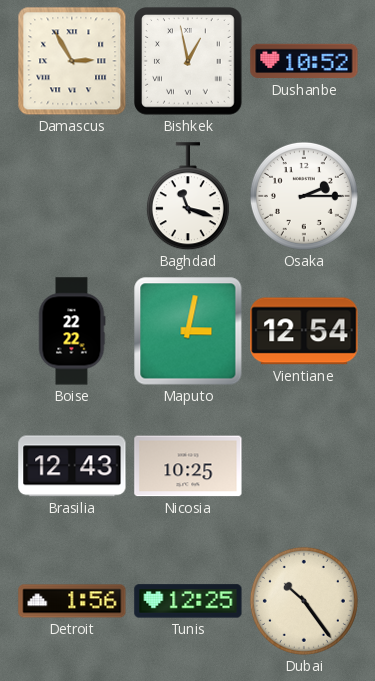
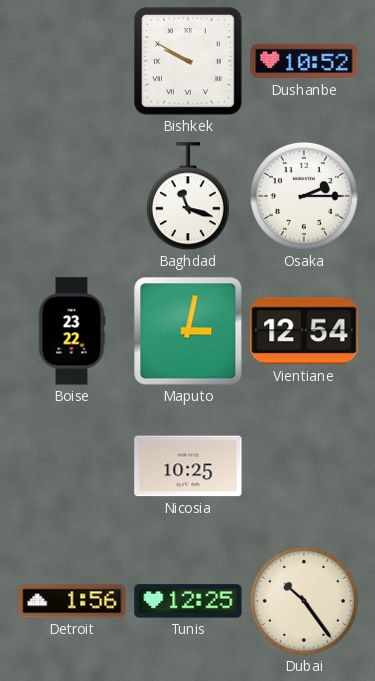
Damascus: 2:55 -> none (72, 61)
Bishkek: 12:58 -> 9:50 (189, 62)
Boise: 22:22 -> 23:22 (72, 331)
Brasilia: 12:43 -> none (72, 466)
